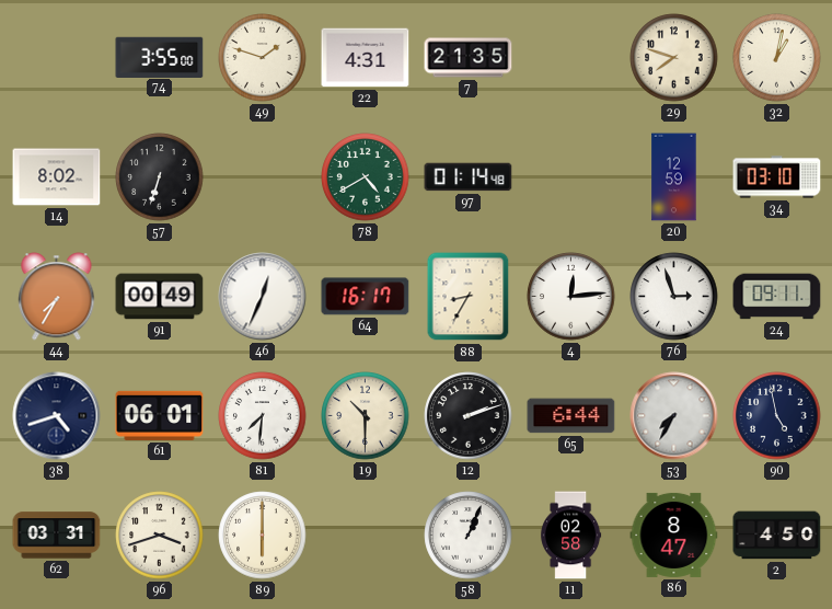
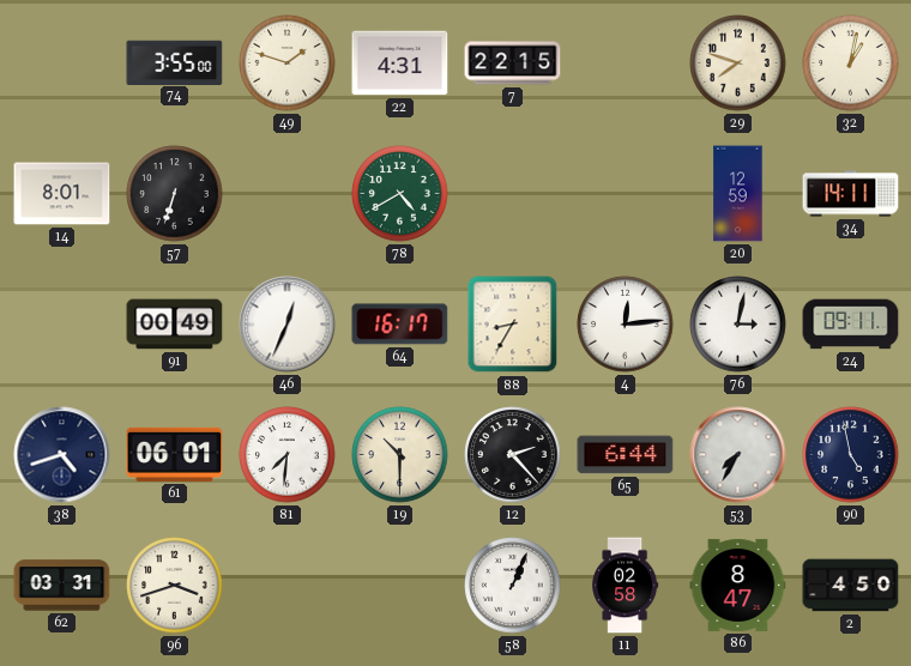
7: 21:35 -> 22:15 (513, 63)
14: 8:02 -> 8:01 (62, 194)
97: 01:14 -> none (469, 177)
34: 03:10 -> 14:11 (851, 194)
44: 7:35 -> none (57, 297)
76: 2:57 -> 3:02 (738, 325)
12: 2:12 -> 2:23 (513, 455)
89: 6:00 -> none (263, 536)
